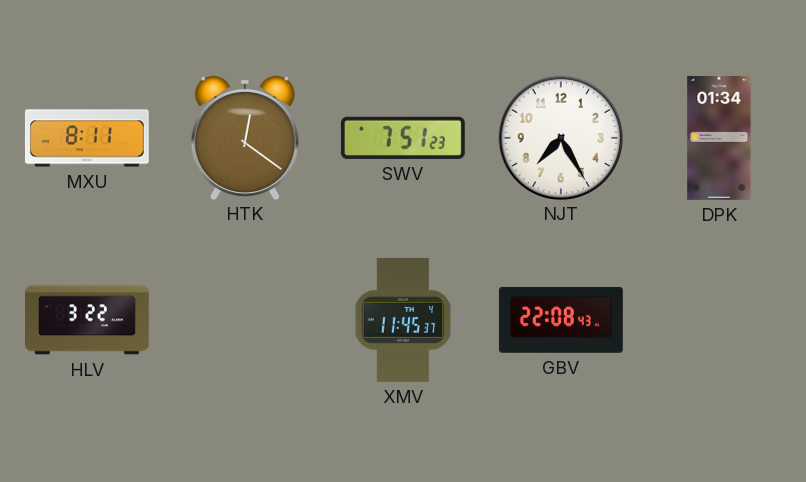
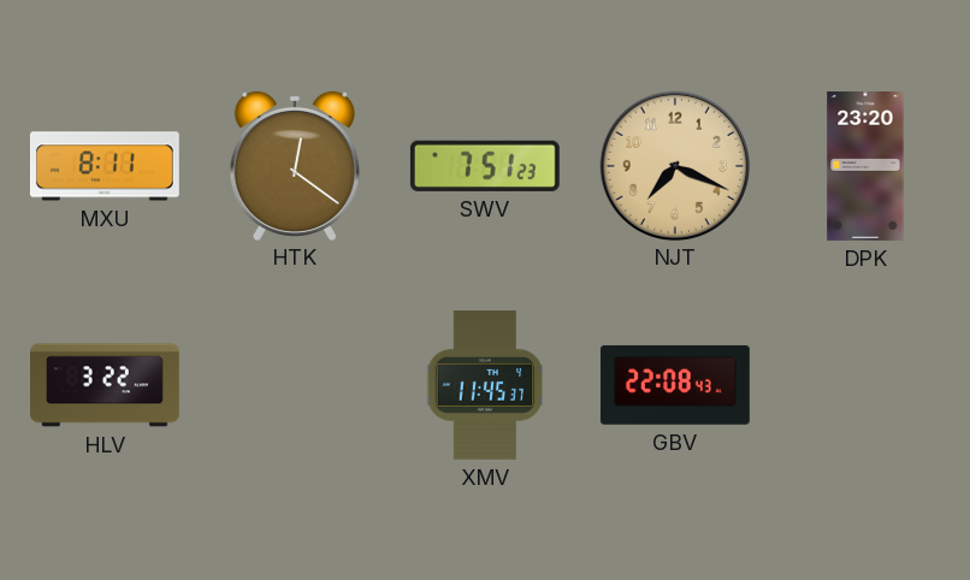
NJT: 7:25 -> 7:19 (674, 165)
NJT dial: white -> champagne (674, 165)
DPK: 01:34 -> 23:20 (865, 167)
